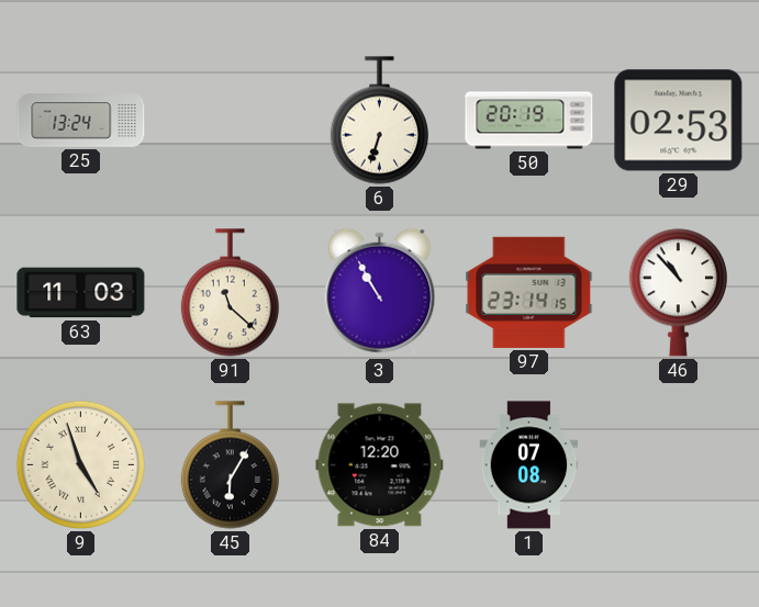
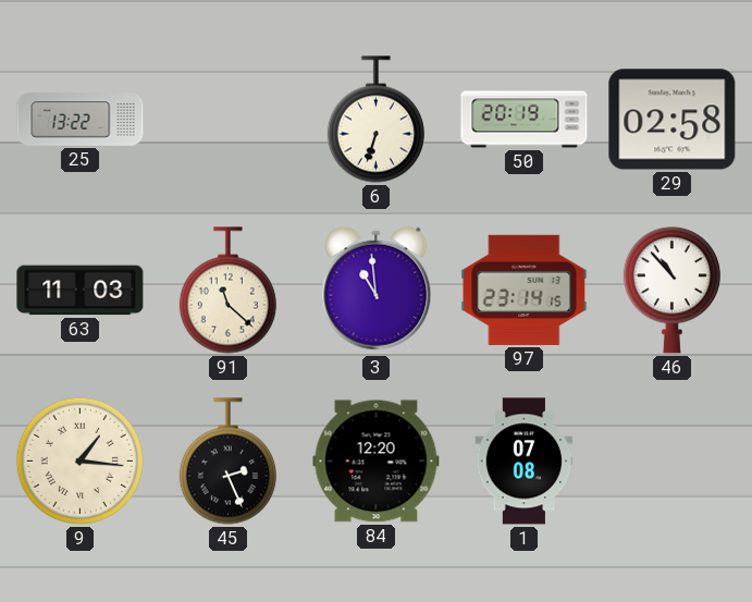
25: 13:24 -> 13:22 (81, 120)
29: 02:53 -> 02:58 (673, 120)
3: 10:55 -> 10:59 (377, 290)
9: 4:57 -> 1:16 (79, 460)
45: 6:05 -> 2:26 (227, 462)
